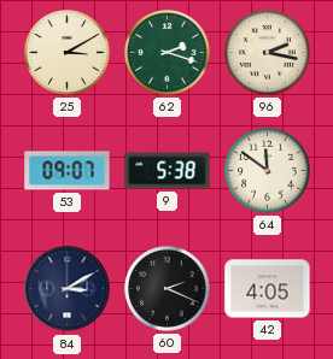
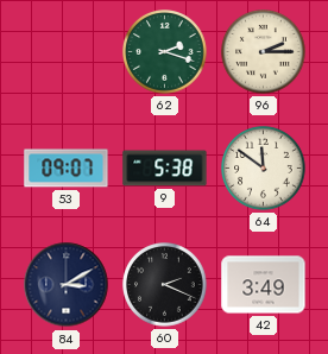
25: 3:10 -> none (68, 53)
96: 2:17 -> 2:15 (264, 52)
42: 4:05 -> 3:49 (264, 285)
